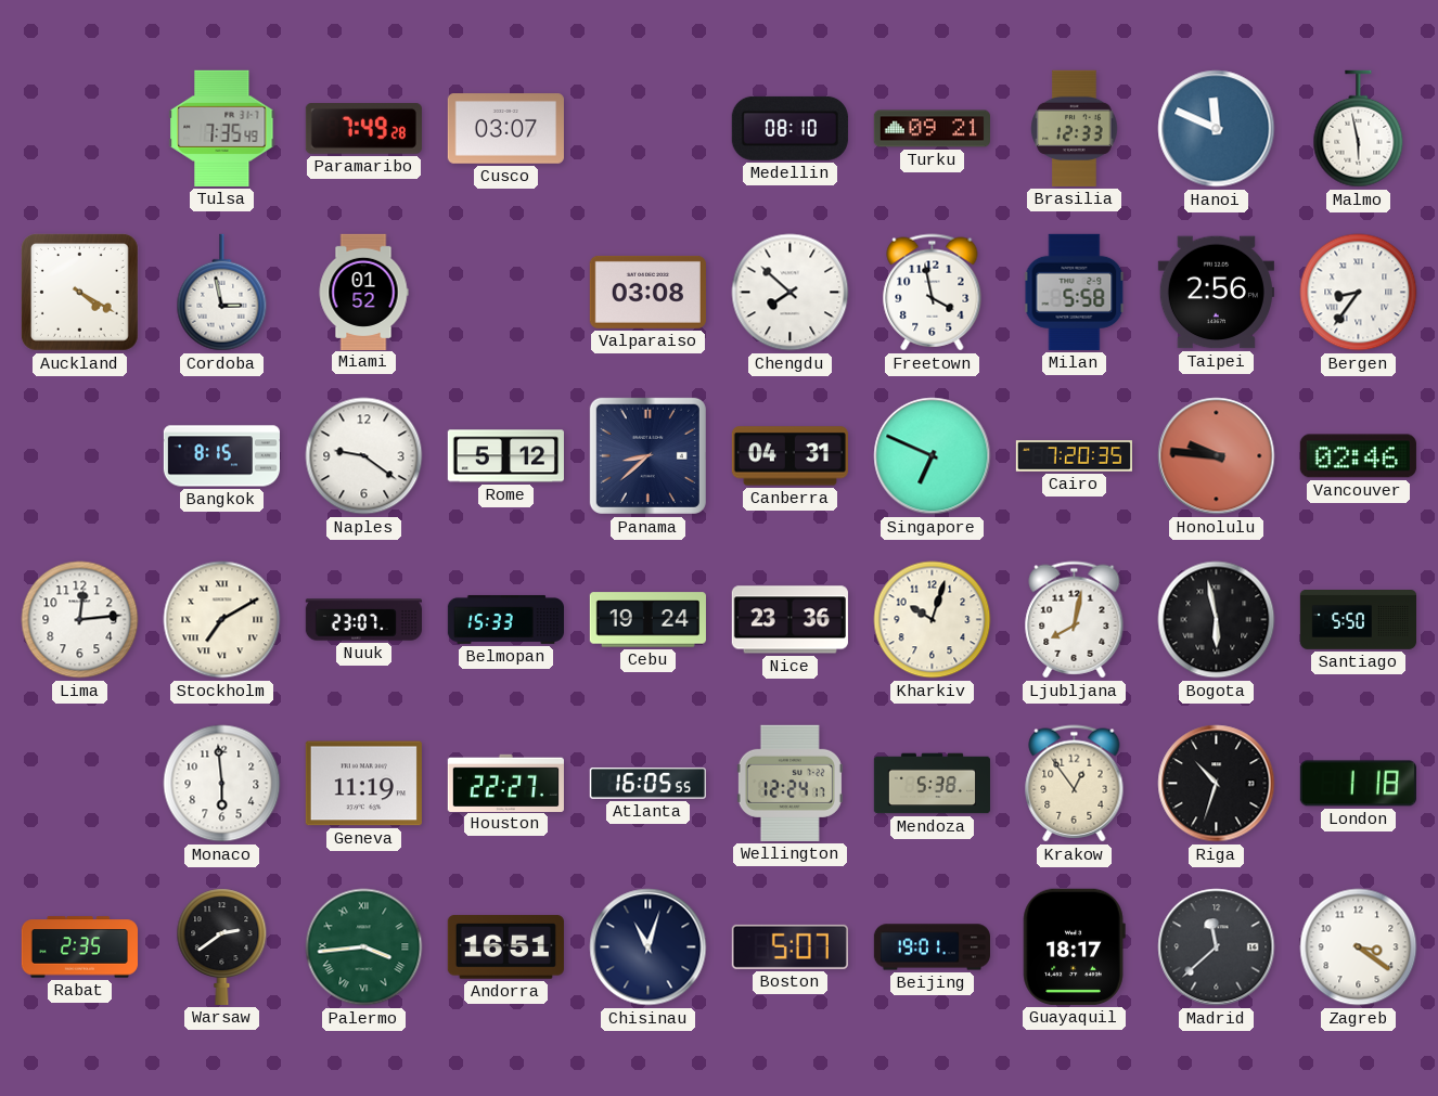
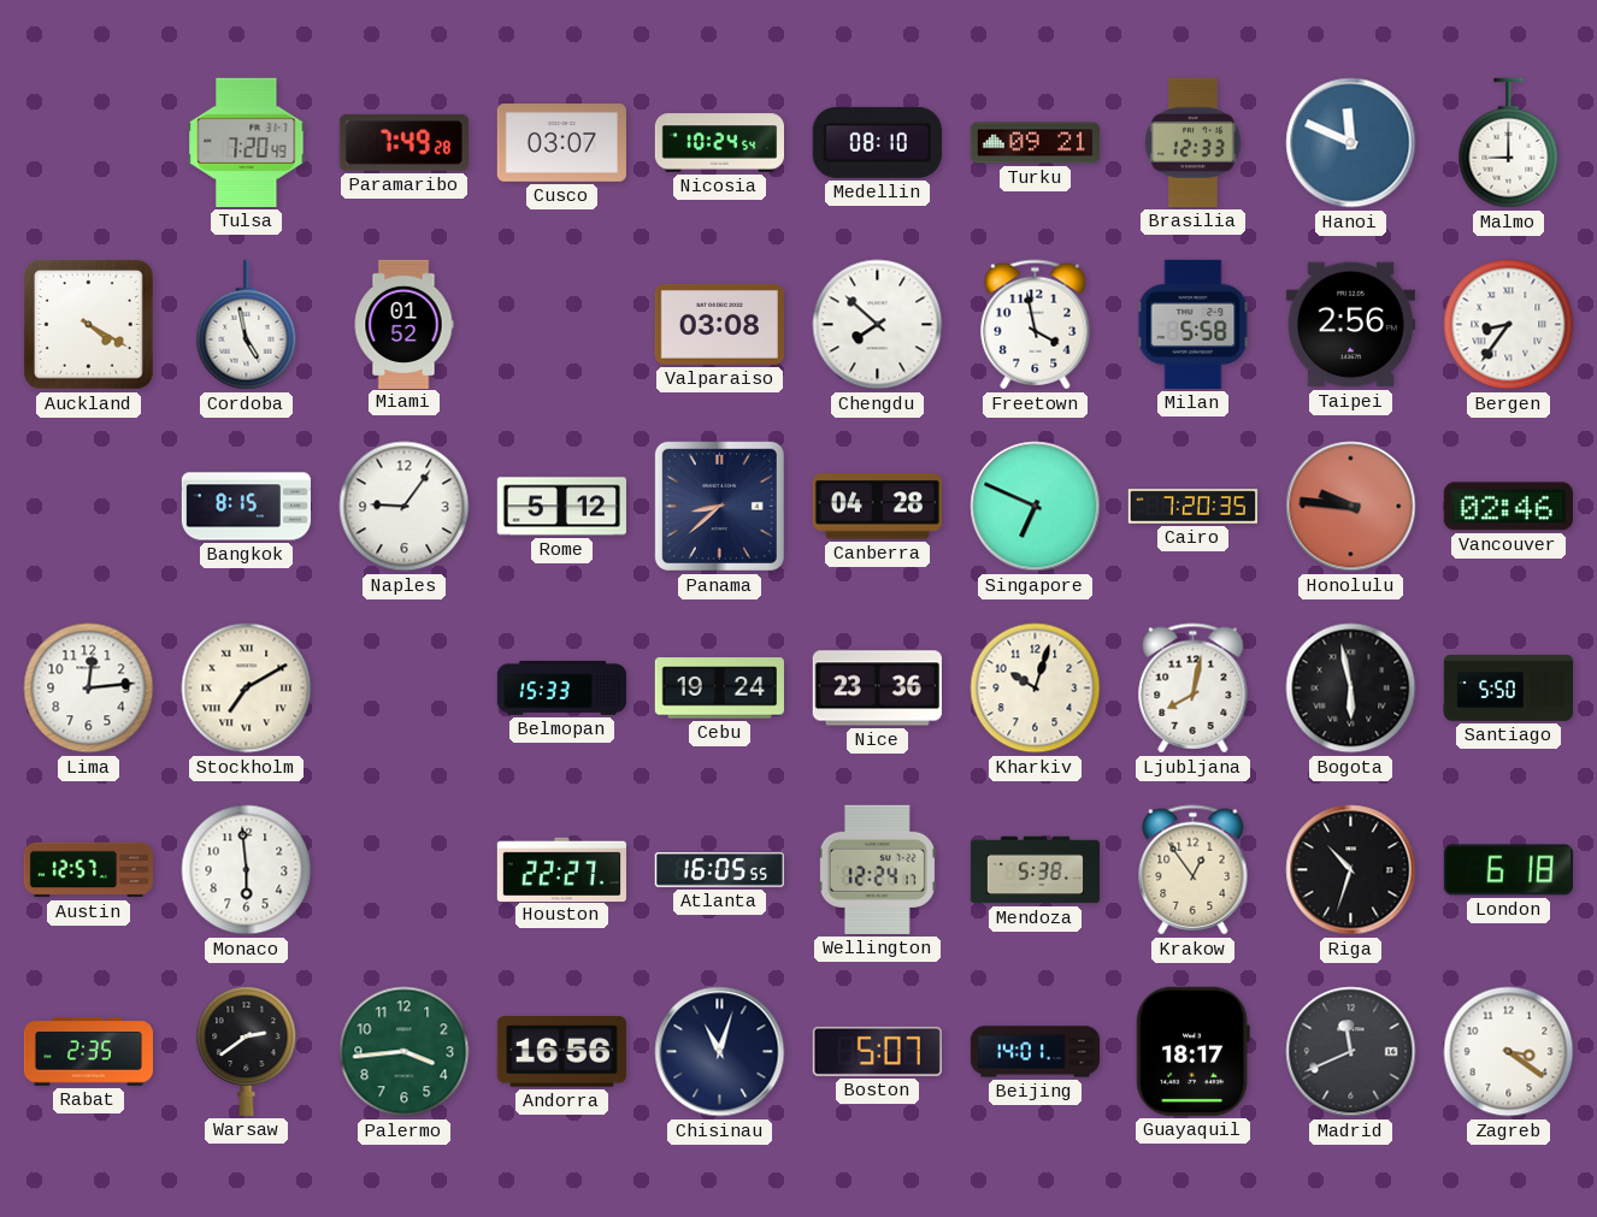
Tulsa: 7:35 -> 7:20 (247, 142)
Nicosia: none -> 10:24 (719, 143)
Malmo: 5:58 -> 9:00 (1509, 143)
Cordoba: 2:58 -> 4:58 (247, 325)
Naples: 9:21 -> 9:06 (405, 507)
Canberra: 04:31 -> 04:28 (877, 507)
Nuuk: 23:07 -> none (363, 620)
Austin: none -> 12:57 (88, 870)
Geneva: 11:19 -> none (363, 784)
London: 1:18 -> 6:18 (1508, 870)
Palermo numerals: Roman -> Arabic (405, 1052)
Andorra: 16:51 -> 16:56 (561, 1052)
Beijing: 19:01 -> 14:01 (1035, 1052)
Madrid: 11:38 -> 11:41 (1351, 1052)
